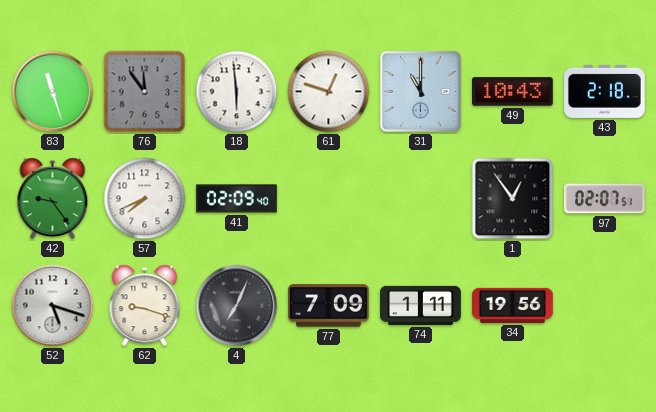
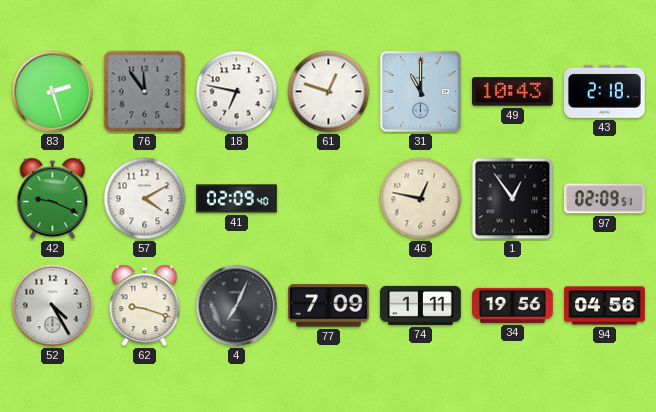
83: 11:27 -> 2:27 (53, 92)
18: 5:59 -> 6:47 (237, 92)
42: 9:24 -> 9:19 (53, 199)
57: 7:41 -> 4:10 (145, 199)
46: none -> 12:47 (421, 199)
97: 02:07 -> 02:09 (605, 199)
52: 5:18 -> 4:25 (53, 306)
94: none -> 04:56 (605, 306)
